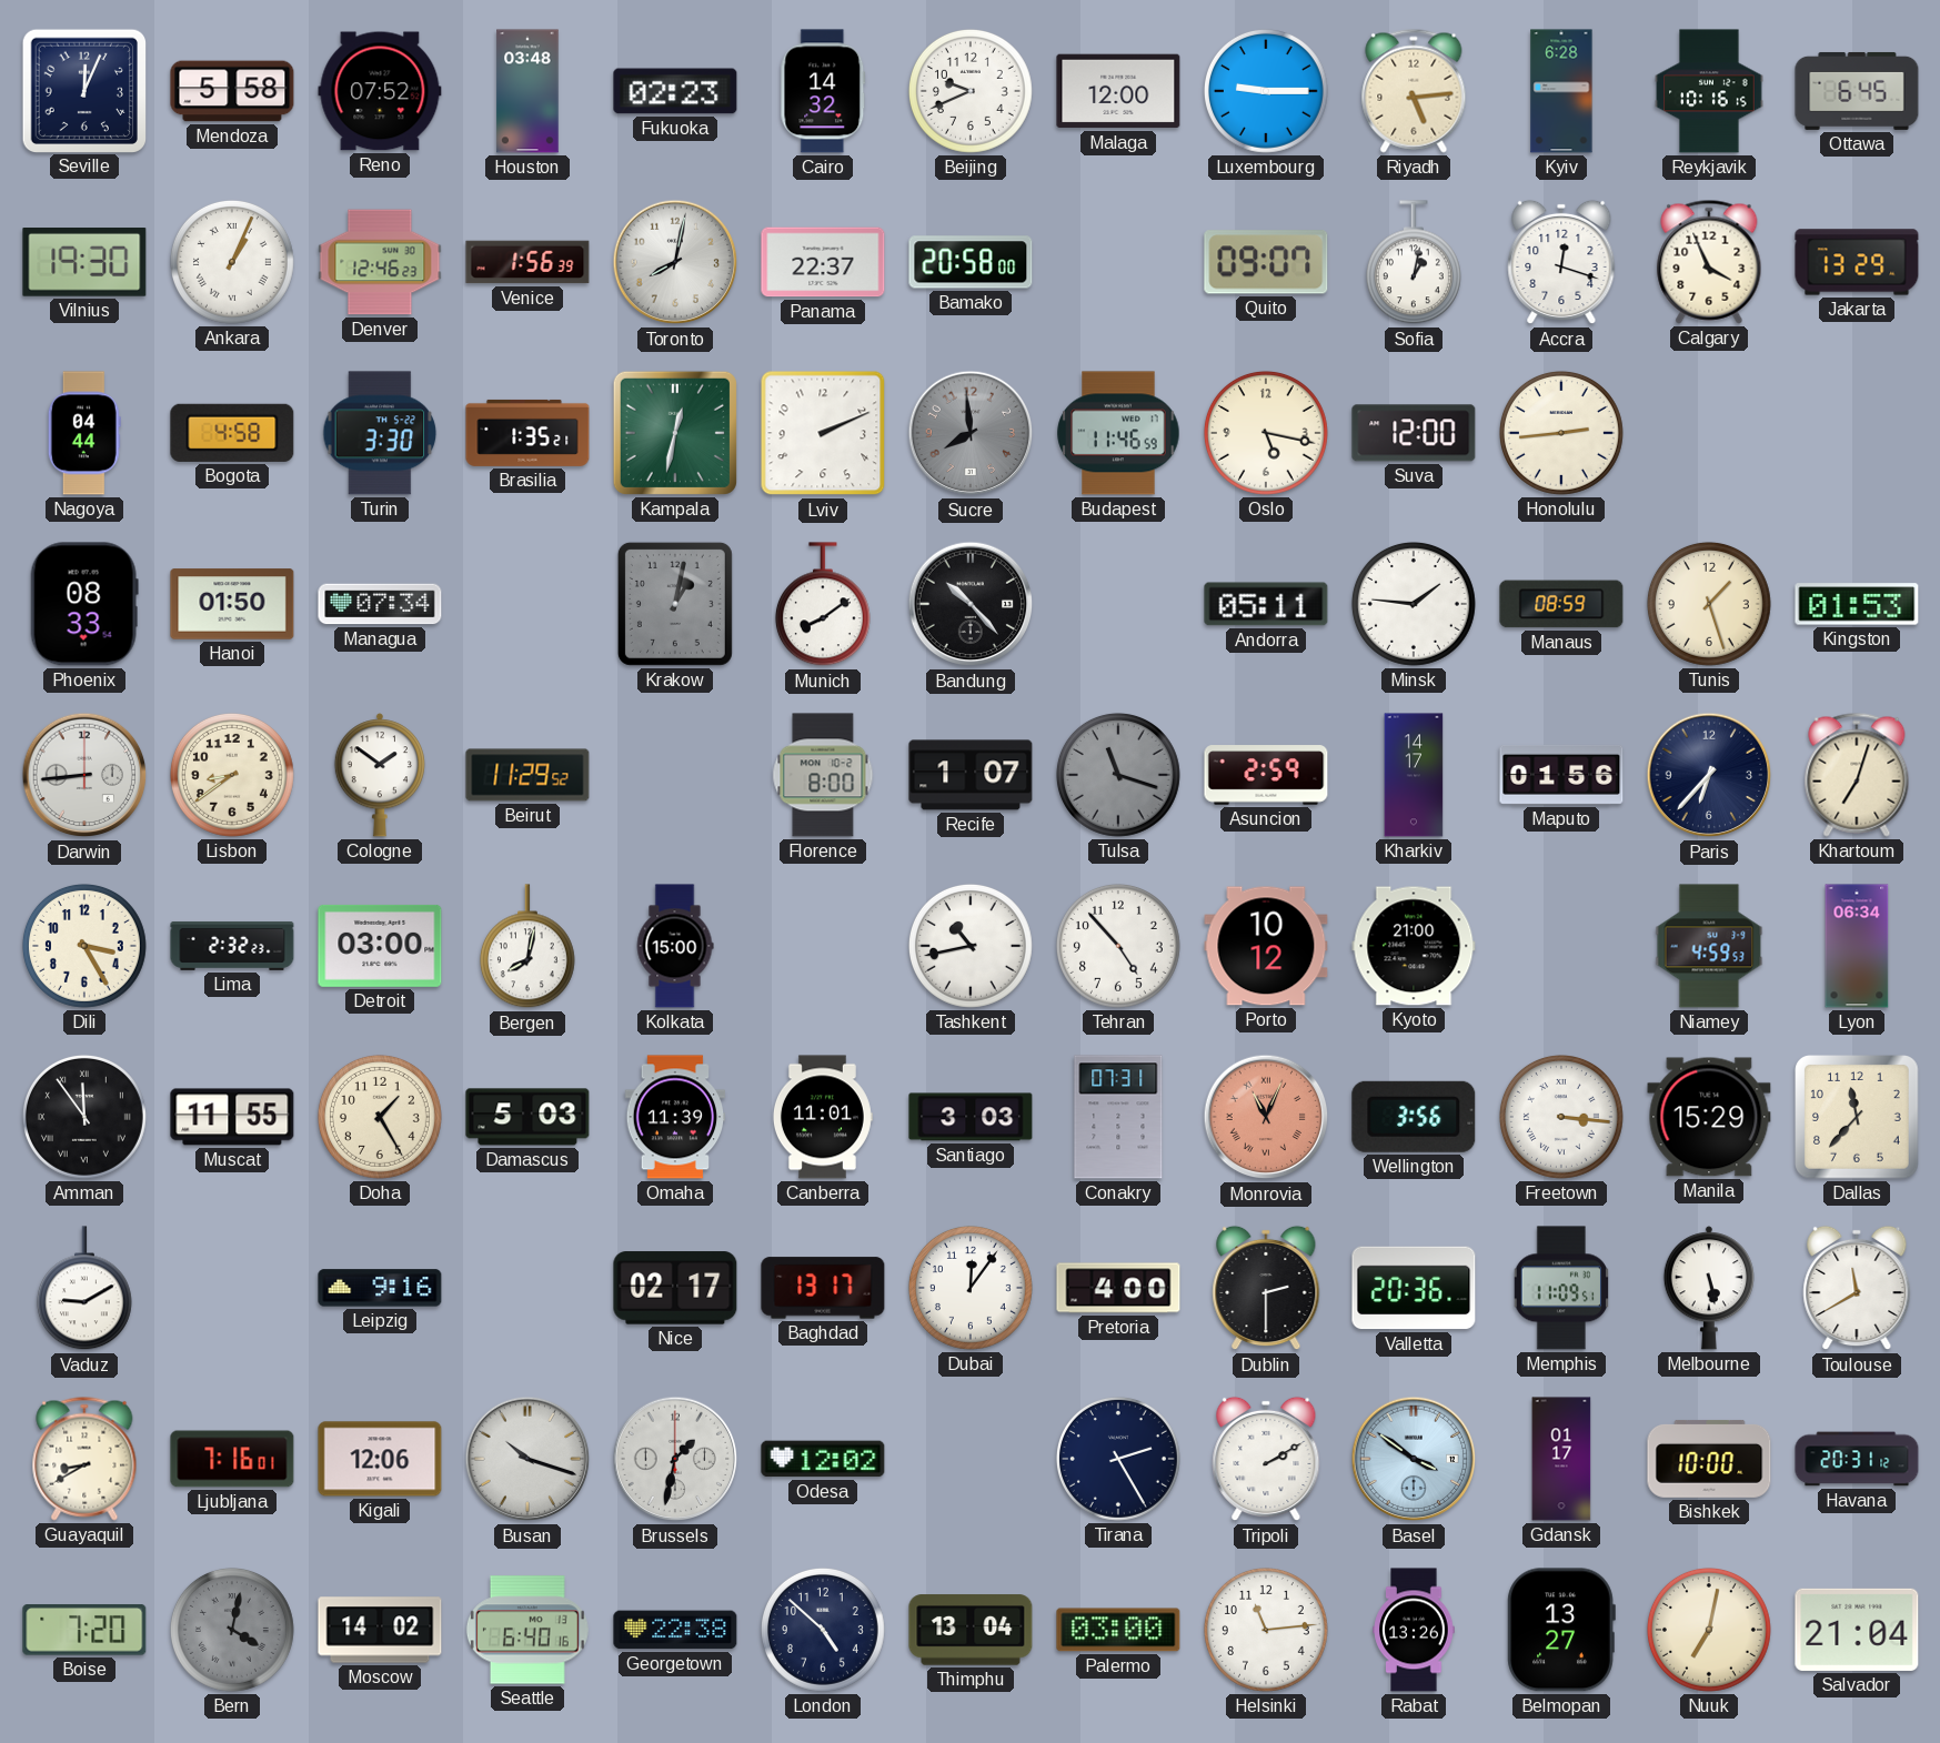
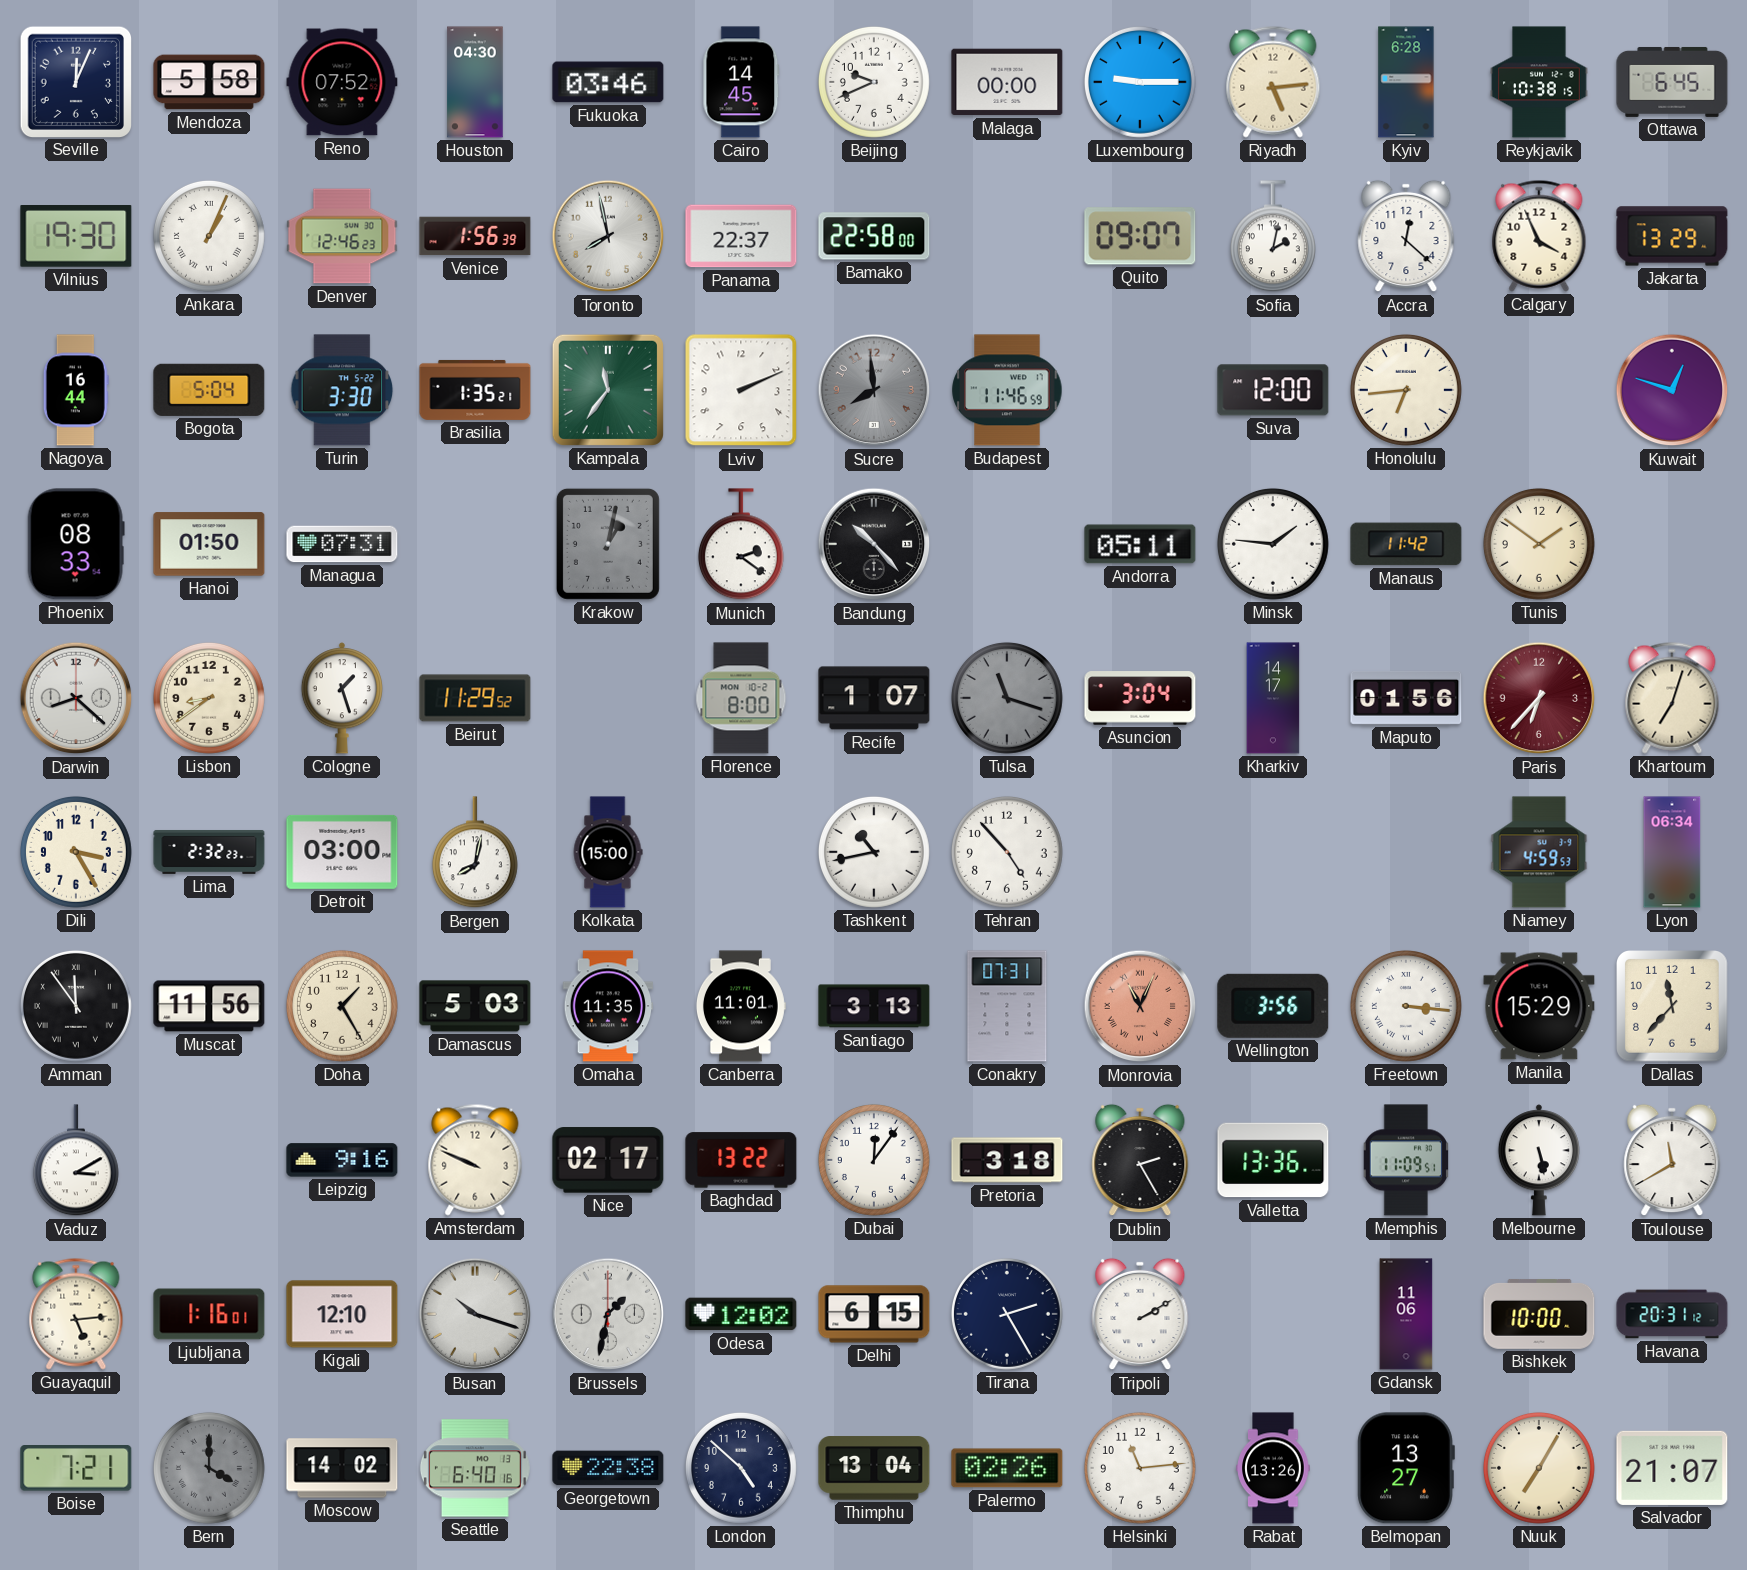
Houston: 03:48 -> 04:30 (475, 82)
Fukuoka: 02:23 -> 03:46 (608, 82)
Cairo: 14:32 -> 14:45 (741, 82)
Malaga: 12:00 -> 00:00 (1007, 82)
Reykjavik: 10:16 -> 10:38 (1539, 82)
Toronto: 8:02 -> 7:58 (608, 236)
Bamako: 20:58 -> 22:58 (874, 236)
Sofia: 1:02 -> 2:02 (1273, 237)
Accra: 12:18 -> 12:22 (1406, 236)
Nagoya: 04:44 -> 16:44 (76, 390)
Bogota: 4:58 -> 5:04 (209, 390)
Kampala: 12:32 -> 11:36 (608, 390)
Oslo: 5:17 -> none (1266, 433)
Honolulu: 2:44 -> 6:44 (1406, 390)
Kuwait: none -> 12:48 (1672, 390)
Managua: 07:34 -> 07:31 (342, 544)
Munich: 8:09 -> 2:21 (741, 545)
Manaus: 08:59 -> 11:42 (1406, 544)
Tunis: 1:27 -> 1:51 (1539, 544)
Kingston: 01:53 -> none (1857, 604)
Darwin: 8:44 -> 8:22 (76, 698)
Cologne: 1:51 -> 1:27 (342, 698)
Asuncion: 2:59 -> 3:04 (1140, 698)
Paris dial: navy -> burgundy (1539, 698)
Porto: 10:12 -> none (1266, 946)
Kyoto: 21:00 -> none (1414, 946)
Muscat: 11:55 -> 11:56 (209, 1006)
Omaha: 11:39 -> 11:35 (608, 1006)
Santiago: 3:03 -> 3:13 (874, 1006)
Vaduz: 9:10 -> 3:10 (76, 1161)
Amsterdam: none -> 9:49 (475, 1160)
Baghdad: 13:17 -> 13:22 (741, 1160)
Pretoria: 4:00 -> 3:18 (1007, 1160)
Dublin: 2:30 -> 2:25 (1140, 1160)
Valletta: 20:36 -> 13:36 (1273, 1160)
Guayaquil: 8:40 -> 5:14 (76, 1314)
Ljubljana: 7:16 -> 1:16 (209, 1314)
Kigali: 12:06 -> 12:10 (342, 1314)
Delhi: none -> 6:15 (874, 1314)
Basel: 3:51 -> none (1414, 1459)
Gdansk: 01:17 -> 11:06 (1406, 1314)
Boise: 7:20 -> 7:21 (76, 1468)
Bern: 4:02 -> 4:00 (209, 1468)
Palermo: 03:00 -> 02:26 (1007, 1468)
Nuuk: 7:02 -> 7:05 (1539, 1468)
Salvador: 21:04 -> 21:07 (1672, 1468)
